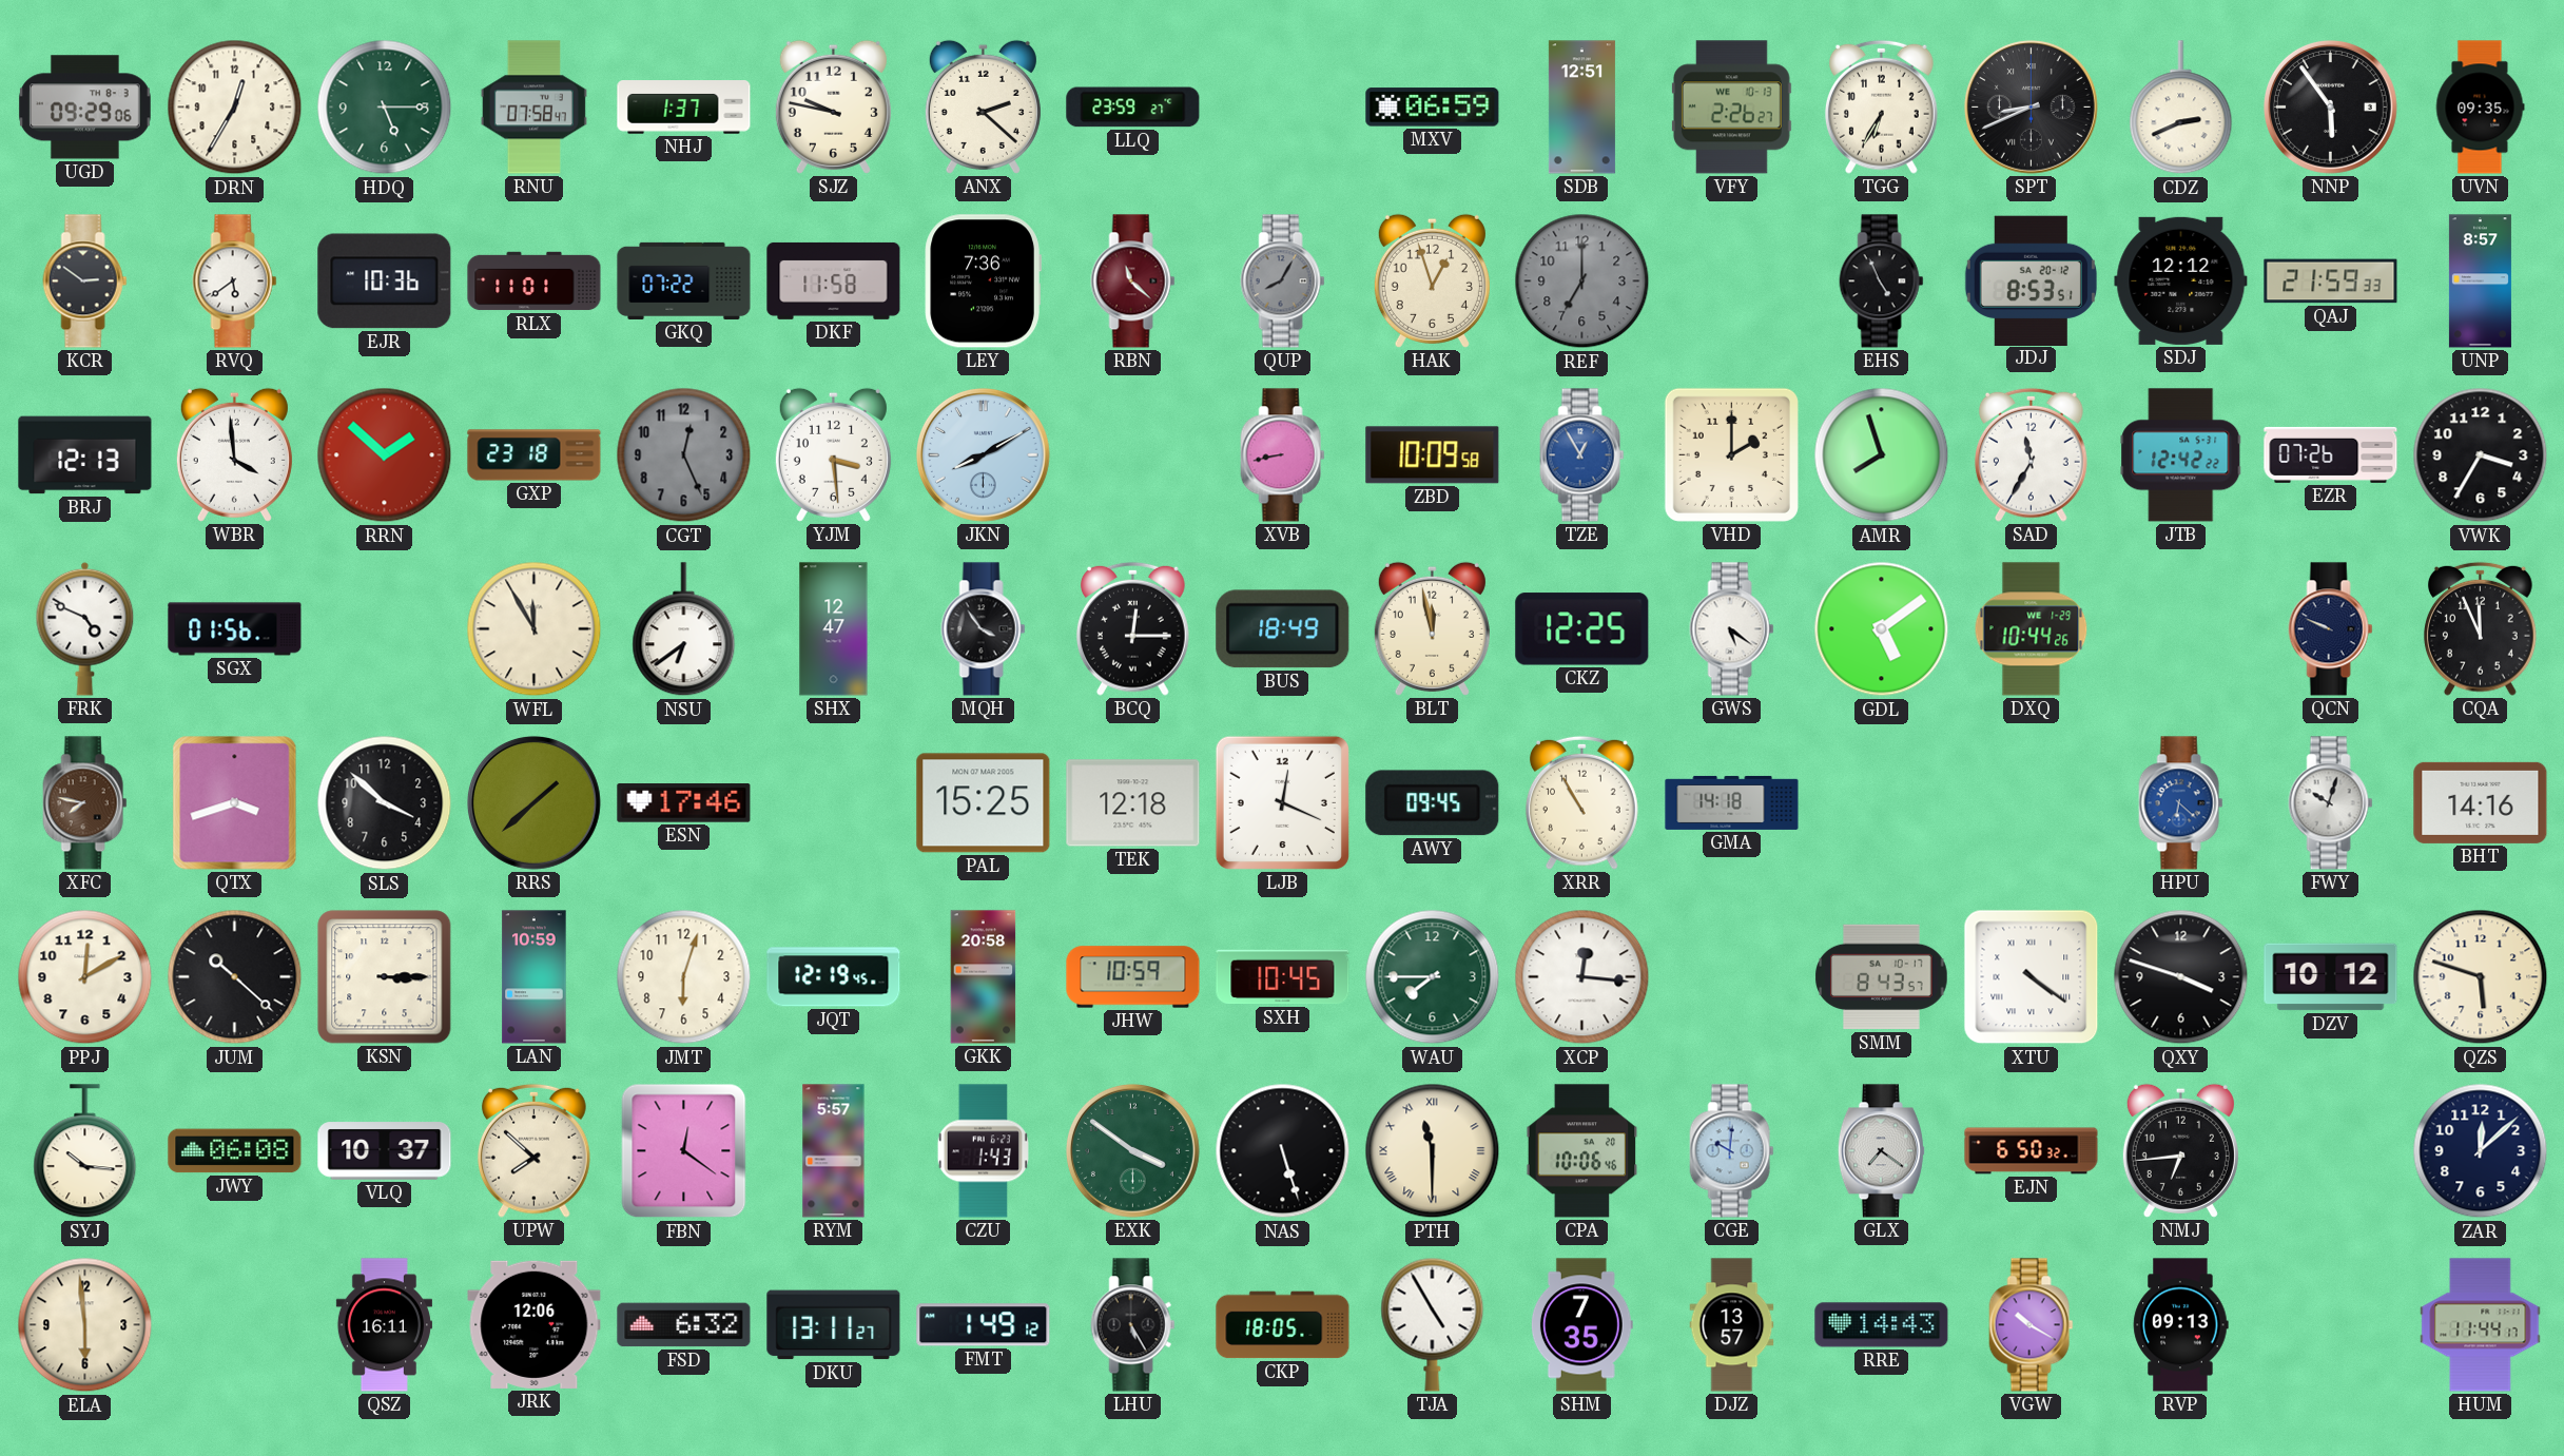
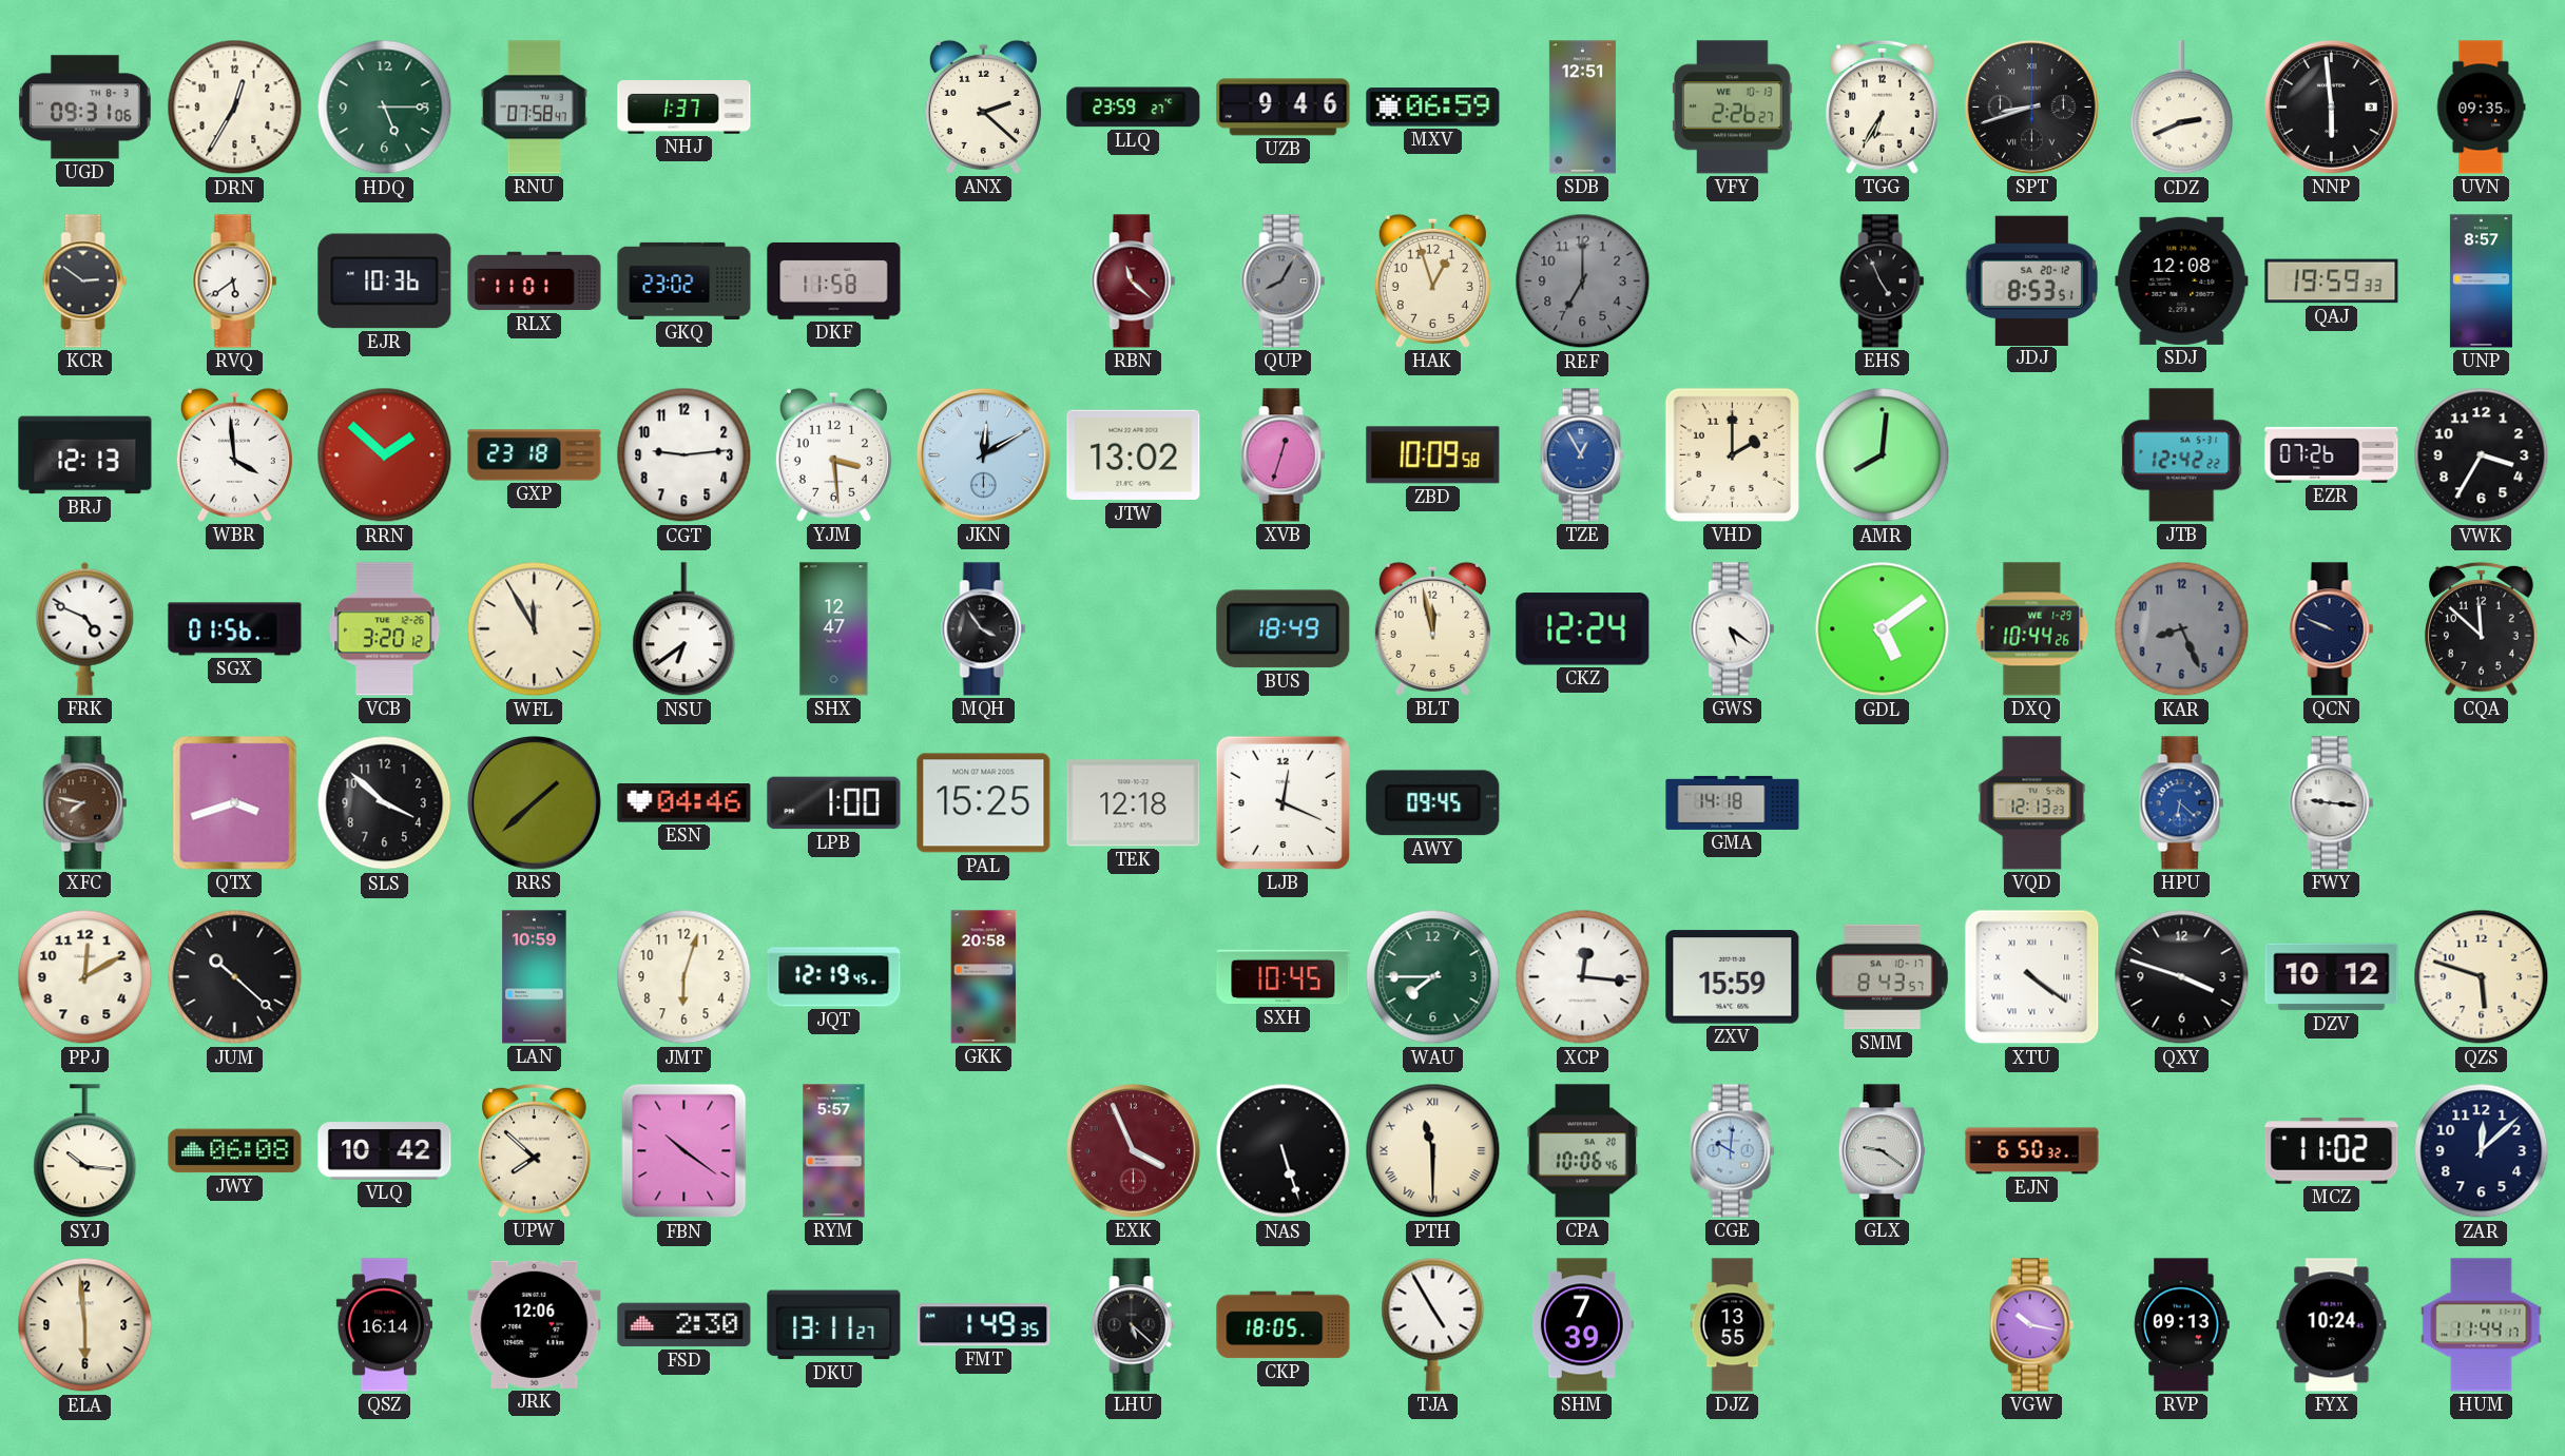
UGD: 09:29 -> 09:31 (84, 108)
SJZ: 9:47 -> none (833, 106)
UZB: none -> 9:46 (1284, 108)
SPT: 8:41 -> 8:42 (2031, 106)
NNP: 5:54 -> 5:59 (2331, 106)
GKQ: 07:22 -> 23:02 (684, 280)
LEY: 7:36 -> none (983, 282)
SDJ: 12:12 -> 12:08 (2182, 280)
QAJ: 21:59 -> 19:59 (2332, 282)
CGT: 12:26 -> 9:14 (684, 455)
CGT dial: grey -> white (684, 455)
JKN: 8:10 -> 12:10 (983, 454)
JTW: none -> 13:02 (1134, 455)
XVB: 8:43 -> 12:33 (1284, 455)
AMR: 7:57 -> 8:01 (1883, 455)
SAD: 11:35 -> none (2031, 454)
VCB: none -> 3:20 (385, 629)
BCQ: 12:15 -> none (1132, 628)
CKZ: 12:25 -> 12:24 (1583, 629)
KAR: none -> 8:26 (2182, 629)
CQA: 11:56 -> 11:52 (2481, 628)
ESN: 17:46 -> 04:46 (684, 803)
LPB: none -> 1:00 (834, 803)
XRR: 10:55 -> none (1581, 802)
VQD: none -> 12:13 (2032, 803)
FWY: 10:03 -> 9:16 (2332, 803)
BHT: 14:16 -> none (2481, 802)
KSN: 3:15 -> none (385, 977)
JHW: 10:59 -> none (1133, 977)
ZXV: none -> 15:59 (1733, 977)
VLQ: 10:37 -> 10:42 (385, 1151)
FBN: 12:21 -> 10:21 (684, 1151)
CZU: 1:43 -> none (983, 1151)
EXK: 3:51 -> 3:56 (1133, 1150)
EXK dial: green -> burgundy (1133, 1150)
GLX: 7:21 -> 9:21 (1882, 1151)
NMJ: 6:44 -> none (2180, 1150)
MCZ: none -> 11:02 (2332, 1151)
QSZ: 16:11 -> 16:14 (384, 1325)
FSD: 6:32 -> 2:30 (684, 1325)
FMT: 1:49:12 -> 1:49:35 (984, 1325)
LHU: 5:25 -> 5:22 (1134, 1325)
SHM: 7:35 -> 7:39 (1582, 1325)
DJZ: 13:57 -> 13:55 (1733, 1325)
RRE: 14:43 -> none (1882, 1325)
VGW: 10:20 -> 10:17 (2032, 1325)
FYX: none -> 10:24 (2332, 1325)
